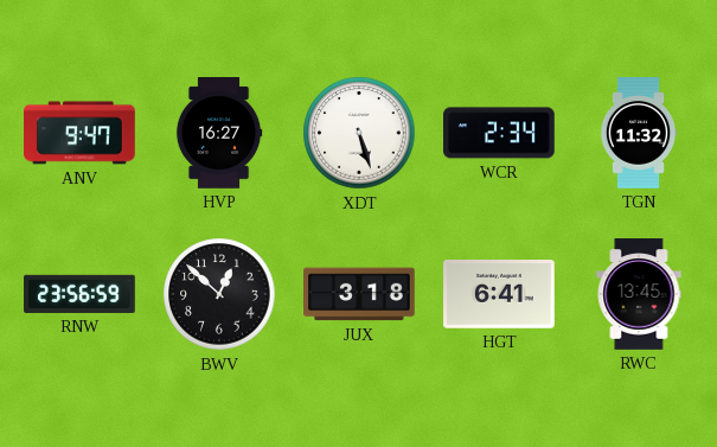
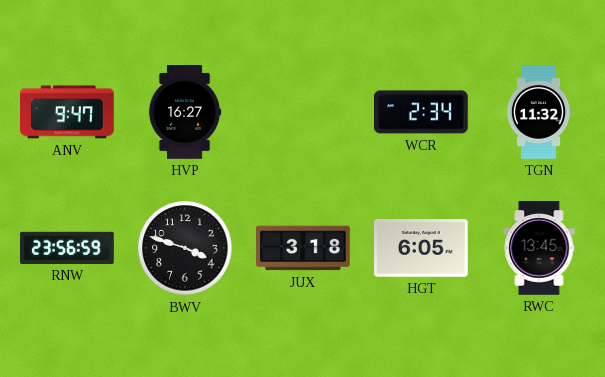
XDT: 5:27 -> none (359, 133)
BWV: 12:52 -> 3:48 (185, 248)
HGT: 6:41 -> 6:05 (422, 248)
